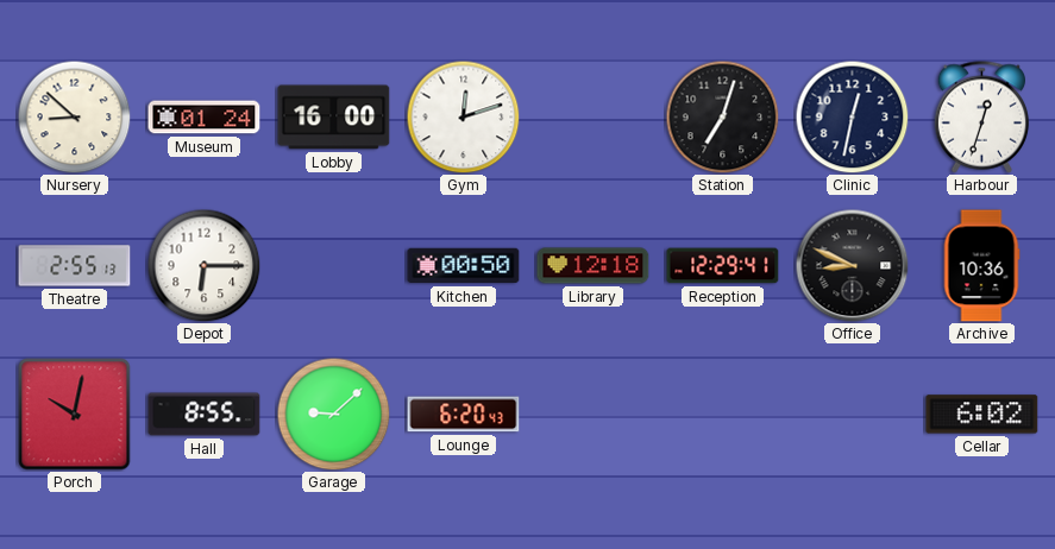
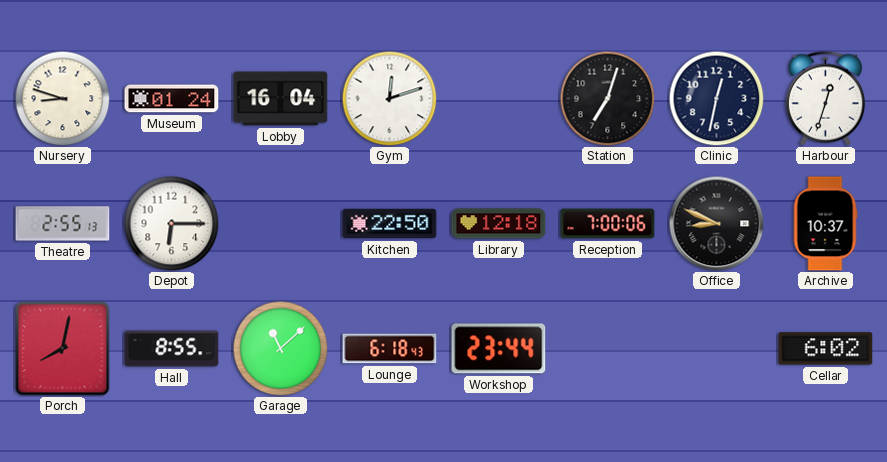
Nursery: 8:52 -> 8:48 (62, 98)
Lobby: 16:00 -> 16:04 (281, 99)
Kitchen: 00:50 -> 22:50 (390, 224)
Reception: 12:29 -> 7:00 (608, 224)
Archive: 10:36 -> 10:37 (825, 224)
Porch: 10:02 -> 8:02 (63, 349)
Garage: 9:08 -> 11:08 (280, 348)
Lounge: 6:20 -> 6:18 (390, 349)
Workshop: none -> 23:44 (499, 349)
